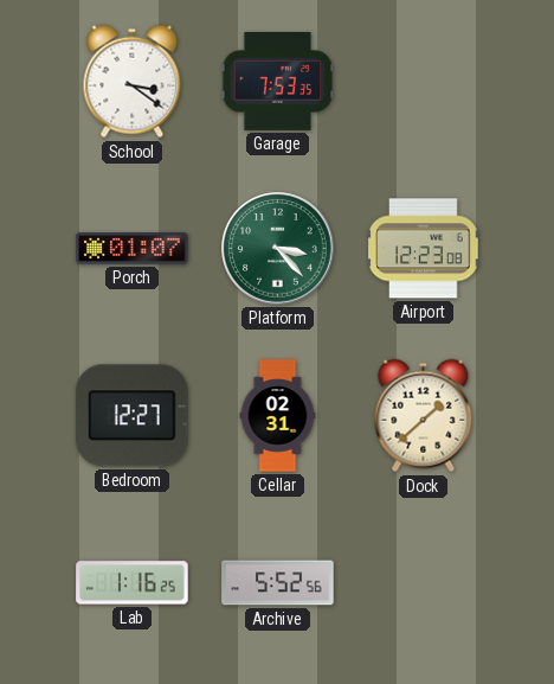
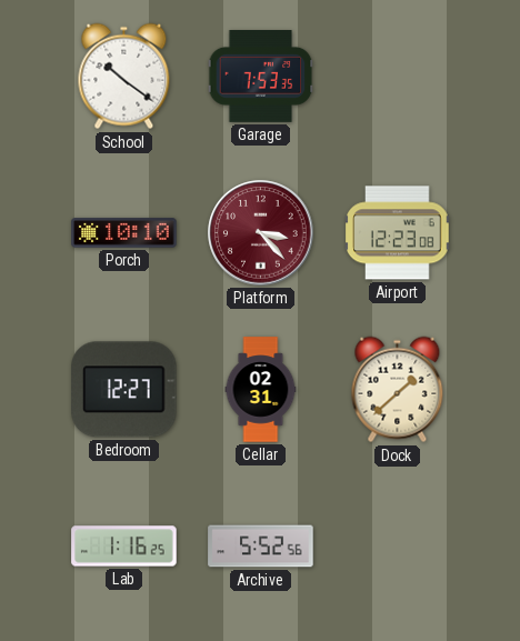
School: 3:21 -> 10:21 (124, 77)
Porch: 01:07 -> 10:10 (124, 233)
Platform dial: green -> burgundy (261, 233)
